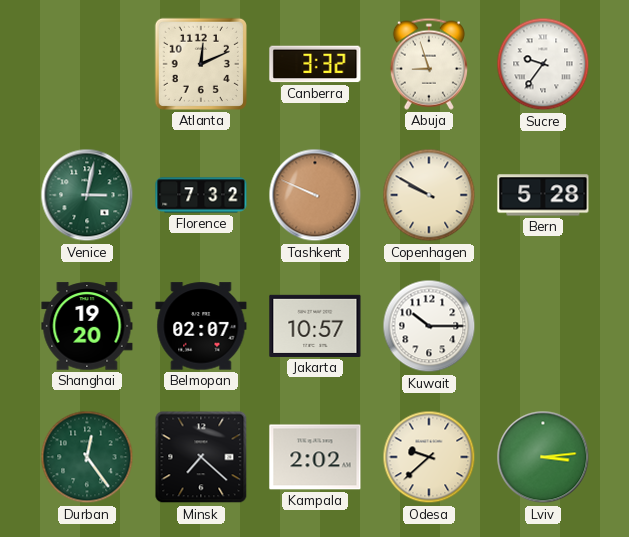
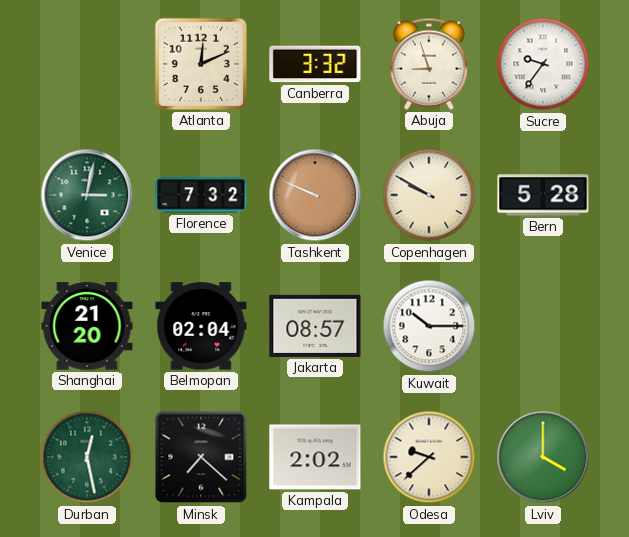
Shanghai: 19:20 -> 21:20 (87, 326)
Belmopan: 02:07 -> 02:04 (201, 326)
Jakarta: 10:57 -> 08:57 (315, 326)
Durban: 12:24 -> 12:28 (87, 457)
Lviv: 3:14 -> 4:00 (543, 457)
